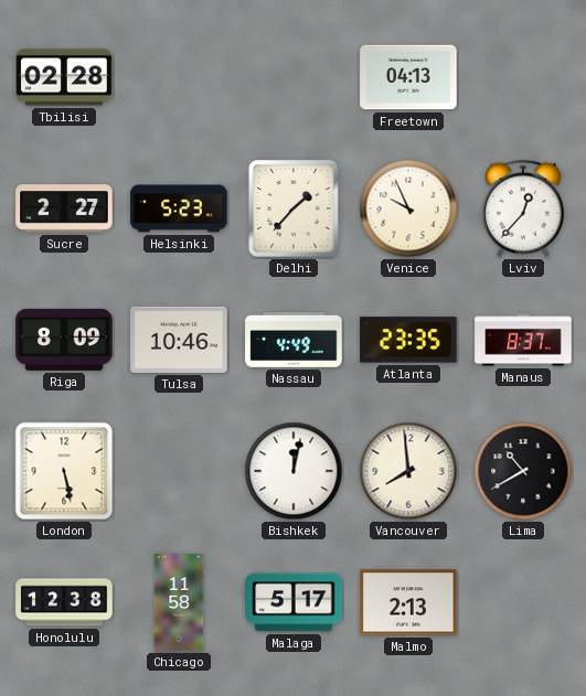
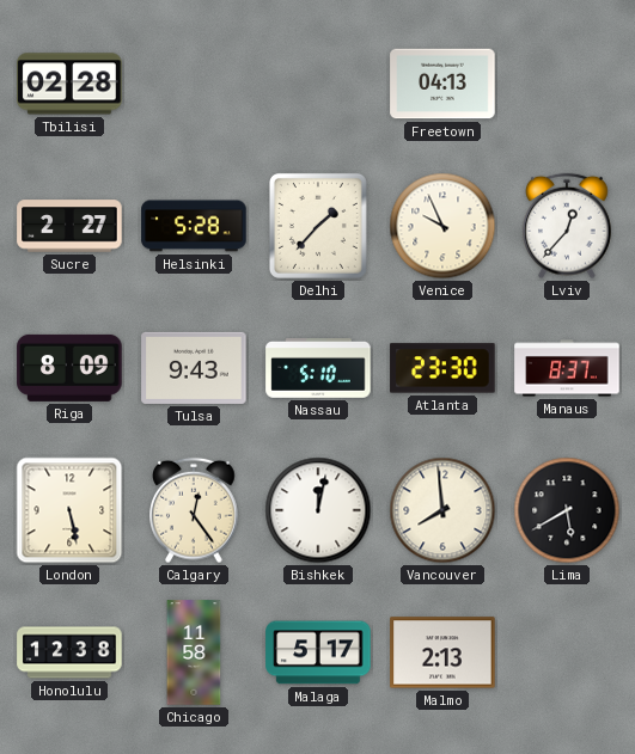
Helsinki: 5:23 -> 5:28 (194, 226)
Tulsa: 10:46 -> 9:43 (194, 368)
Nassau: 4:49 -> 5:10 (318, 369)
Atlanta: 23:35 -> 23:30 (442, 368)
Calgary: none -> 12:24 (194, 510)
Lima: 10:40 -> 5:40 (567, 510)
